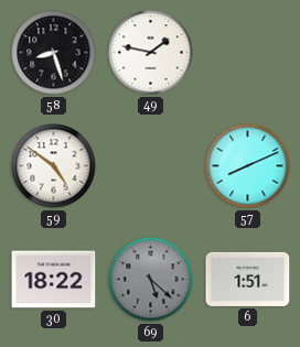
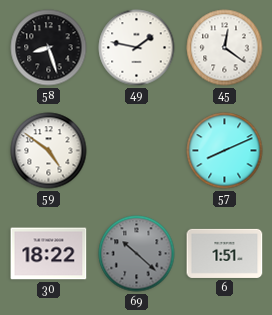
45: none -> 12:21 (225, 48)
69: 5:22 -> 10:22 (137, 254)
